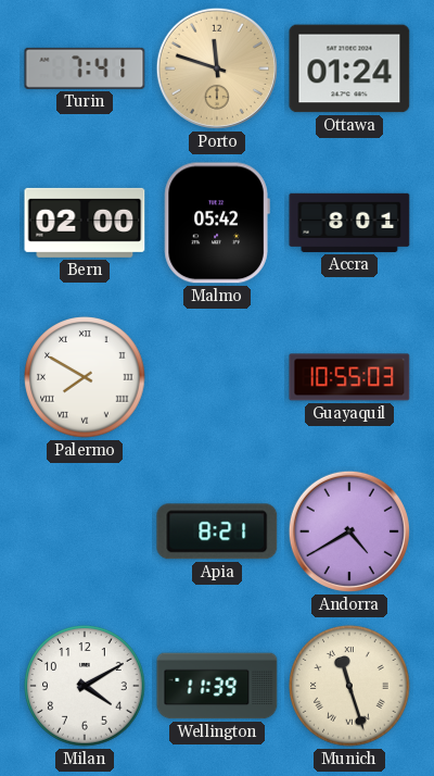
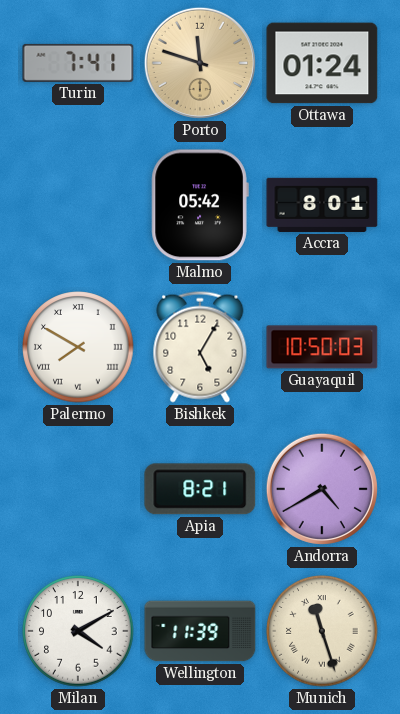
Bern: 02:00 -> none (85, 223)
Bishkek: none -> 5:05 (200, 347)
Guayaquil: 10:55 -> 10:50 (322, 347)
